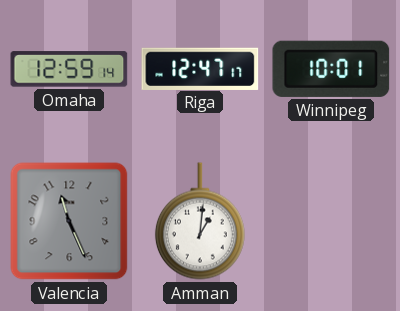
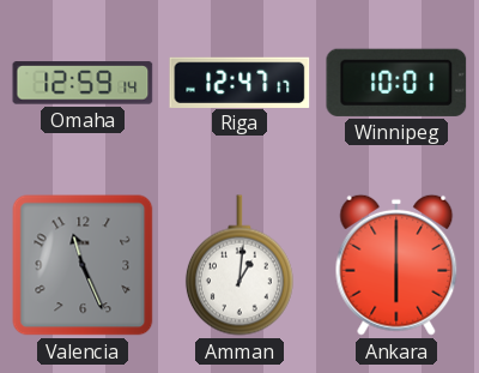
Ankara: none -> 6:00 (396, 265)
